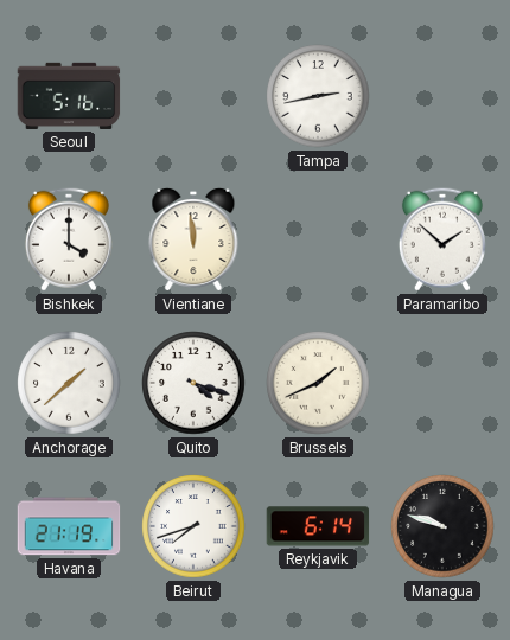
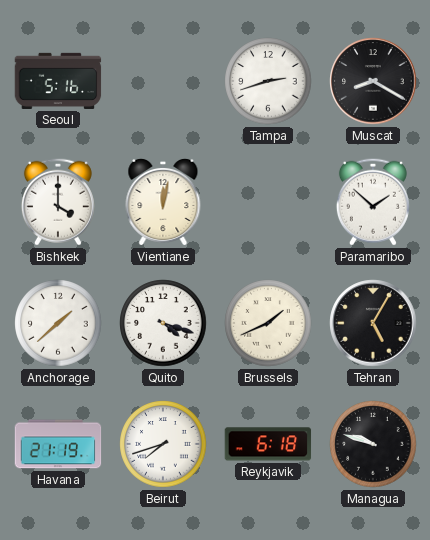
Tampa: 2:43 -> 2:42 (268, 81)
Muscat: none -> 8:20 (373, 81)
Vientiane: 11:59 -> 12:02 (163, 202)
Tehran: none -> 5:05 (373, 323)
Reykjavik: 6:14 -> 6:18 (268, 444)
